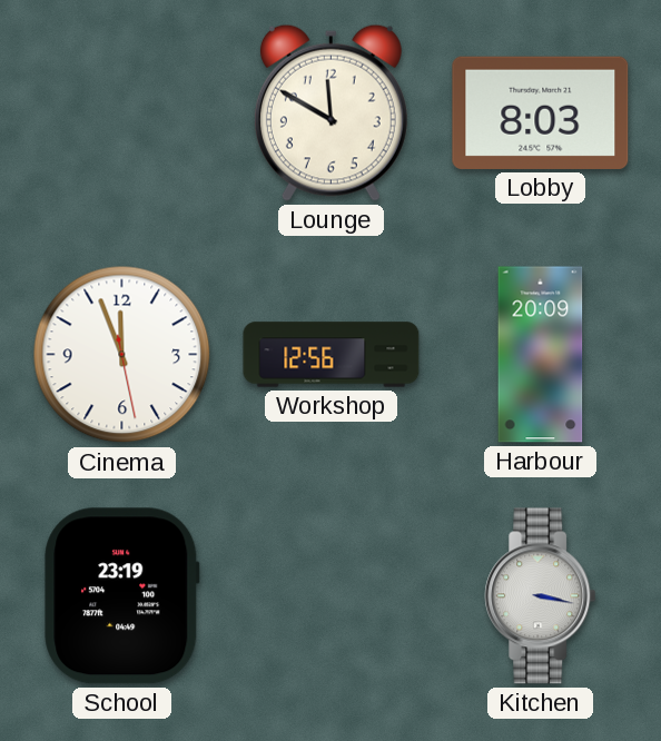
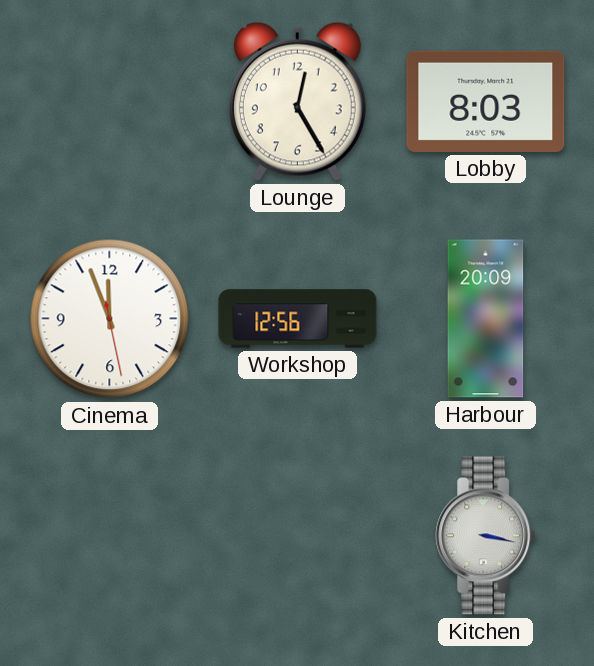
Lounge: 11:50 -> 12:25 (297, 101)
School: 23:19 -> none (122, 596)
